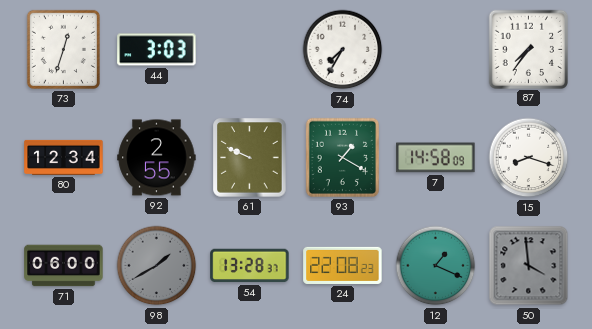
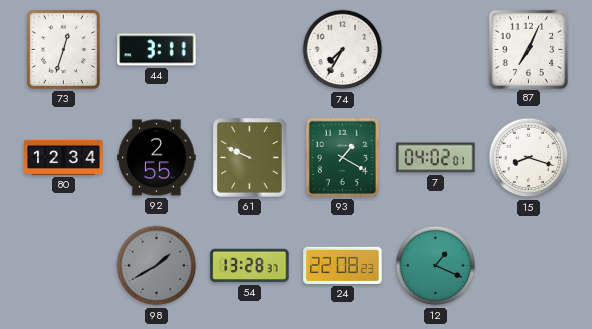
44: 3:03 -> 3:11 (157, 50)
87: 7:36 -> 7:04 (528, 49)
7: 14:58 -> 04:02 (436, 158)
71: 06:00 -> none (64, 266)
50: 3:59 -> none (529, 266)
